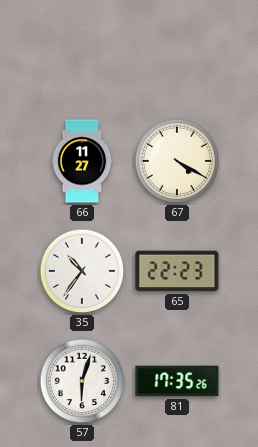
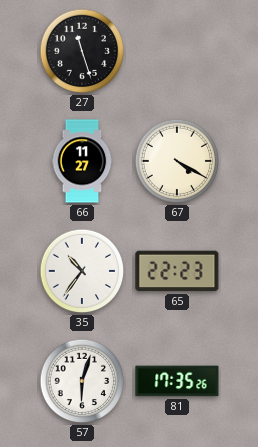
27: none -> 11:27 (82, 51)
